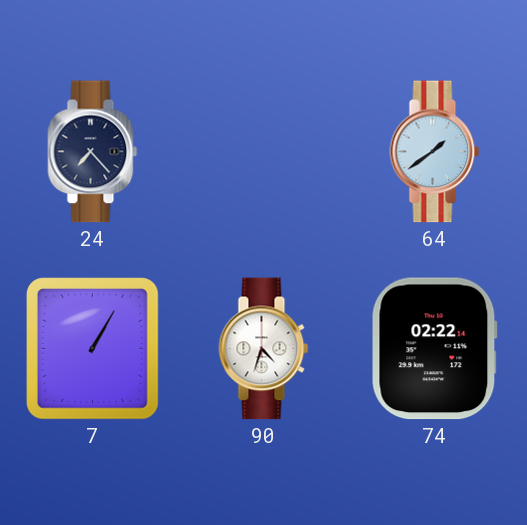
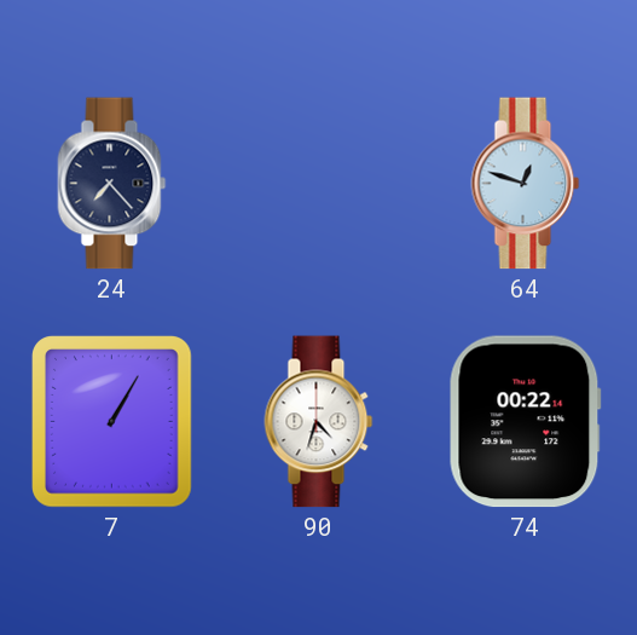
64: 1:39 -> 12:48 (526, 184)
74: 02:22 -> 00:22 (525, 422)
